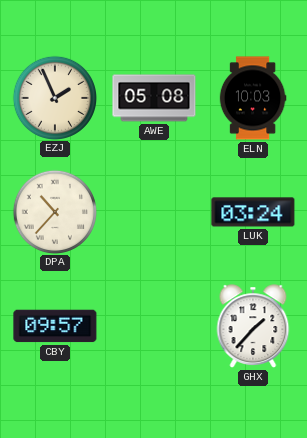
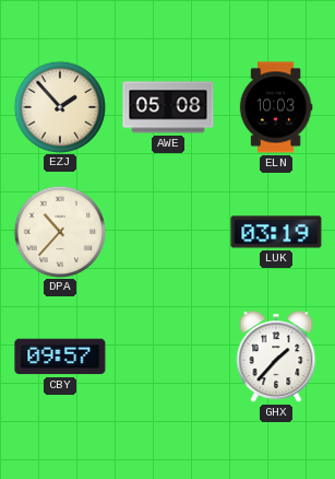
EZJ: 1:56 -> 1:53 (59, 106)
LUK: 03:24 -> 03:19 (276, 232)
